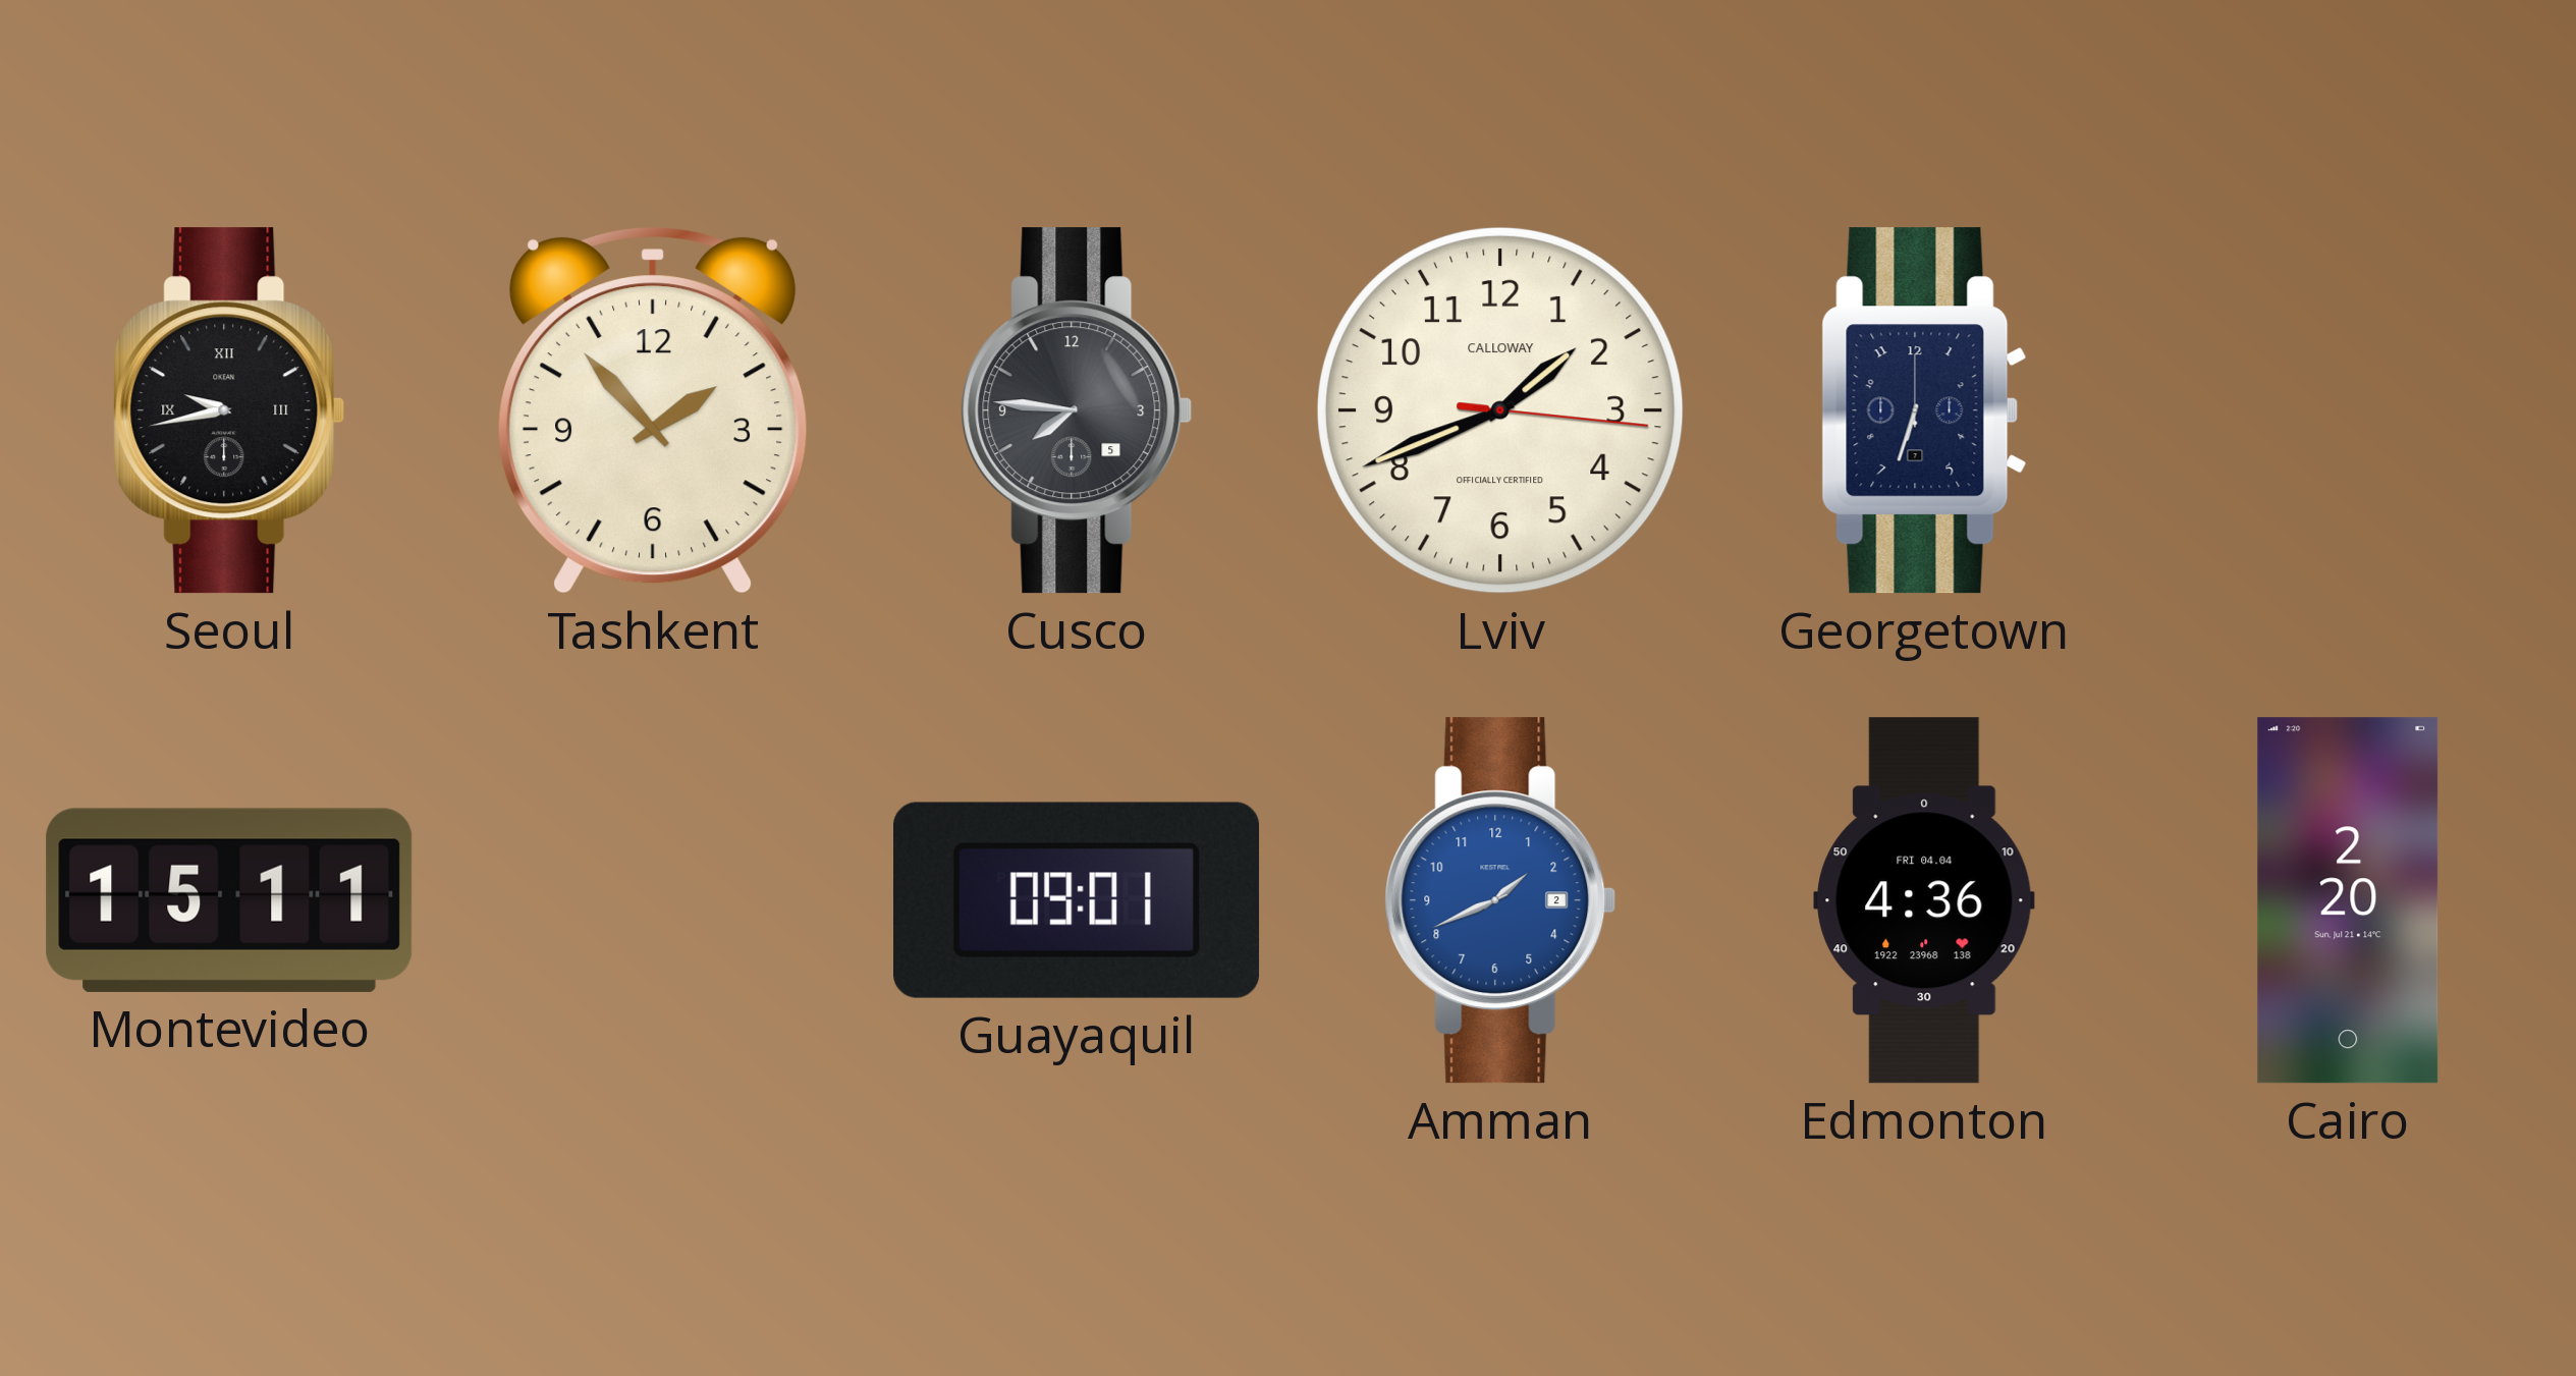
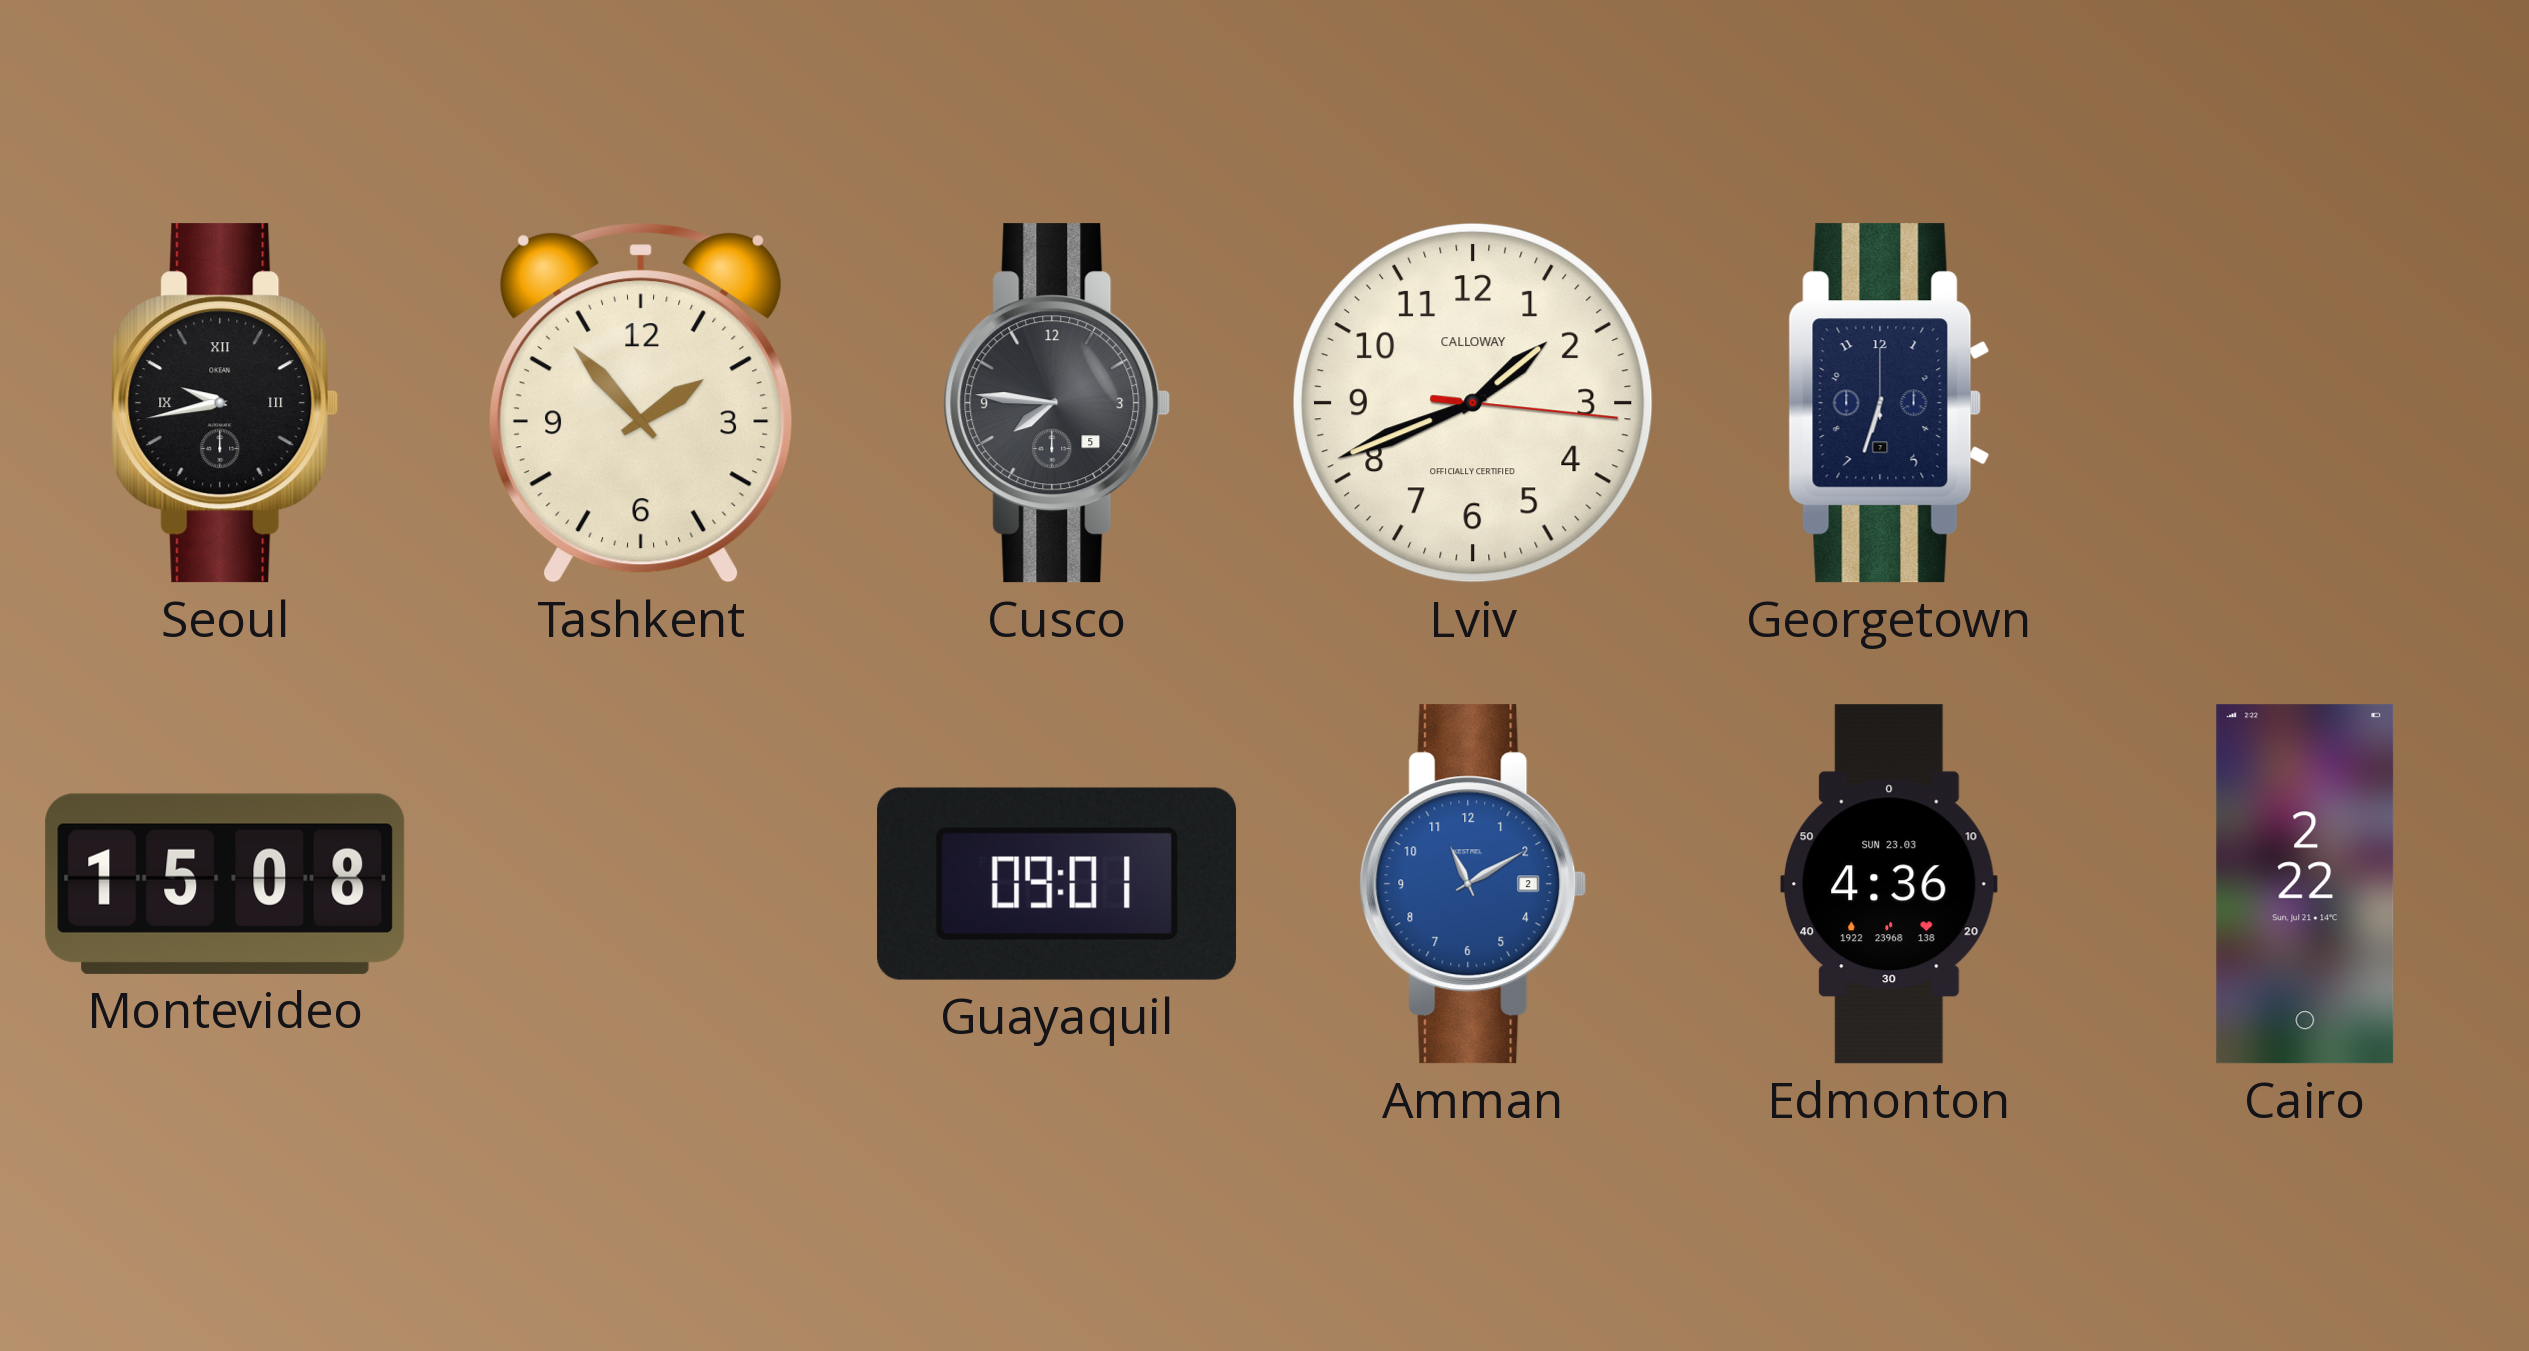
Montevideo: 15:11 -> 15:08 (225, 884)
Amman: 1:41 -> 11:10 (1473, 884)
Edmonton date: FRI 04.04 -> SUN 23.03 (1889, 884)
Cairo: 2:20 -> 2:22 (2305, 884)
